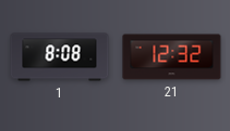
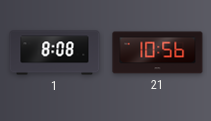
21: 12:32 -> 10:56 (158, 53)
